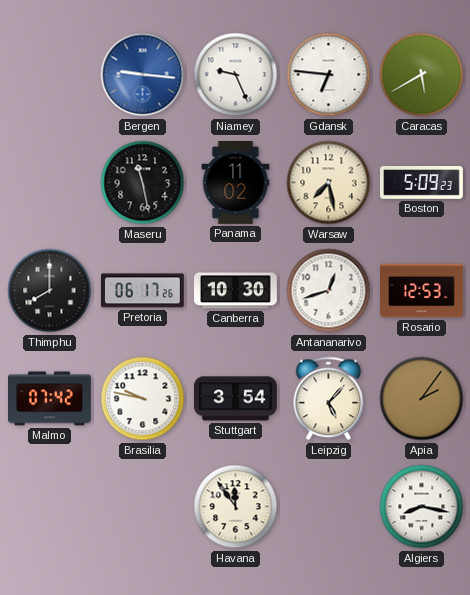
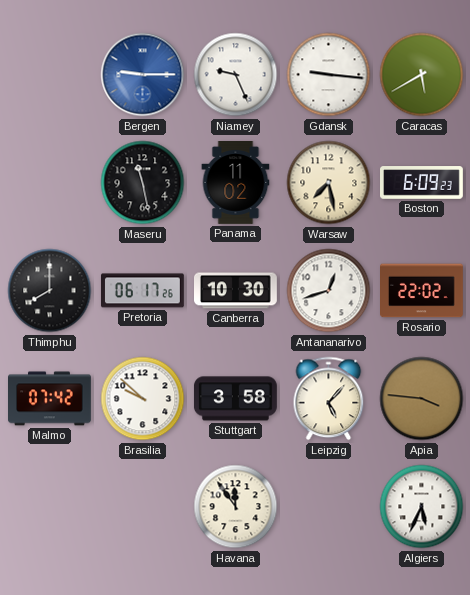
Bergen: 9:16 -> 9:15 (143, 75)
Gdansk: 6:46 -> 9:16 (329, 75)
Boston: 5:09 -> 6:09 (422, 183)
Rosario: 12:53 -> 22:02 (422, 291)
Brasilia: 9:47 -> 9:52 (143, 399)
Stuttgart: 3:54 -> 3:58 (235, 399)
Apia: 2:06 -> 3:46 (422, 399)
Algiers: 8:17 -> 5:34 (422, 507)
